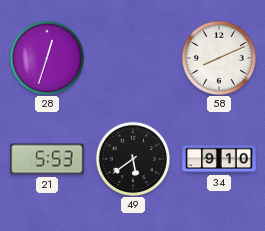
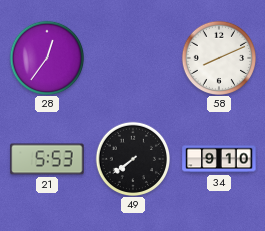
28: 12:33 -> 12:36 (46, 57)
49: 5:39 -> 7:39 (132, 158)
